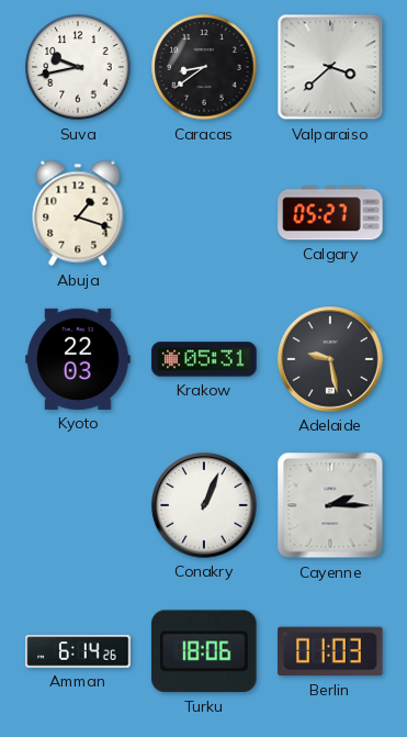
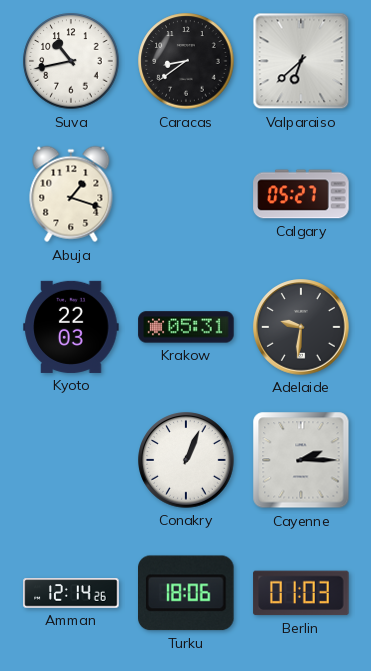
Suva: 9:43 -> 10:43 (71, 61)
Valparaiso: 3:38 -> 6:38 (301, 61)
Adelaide: 9:28 -> 9:31 (301, 327)
Amman: 6:14 -> 12:14 (71, 593)
